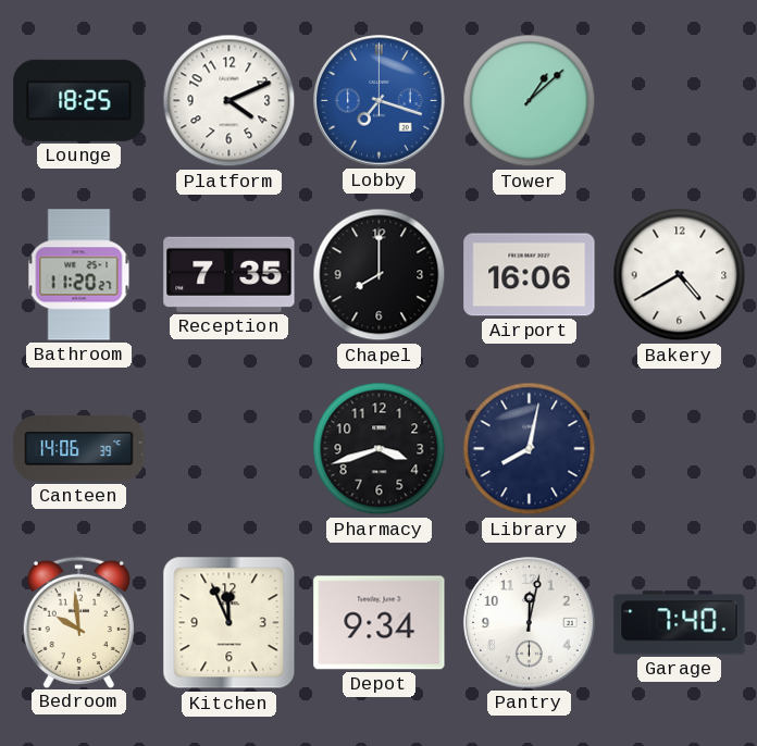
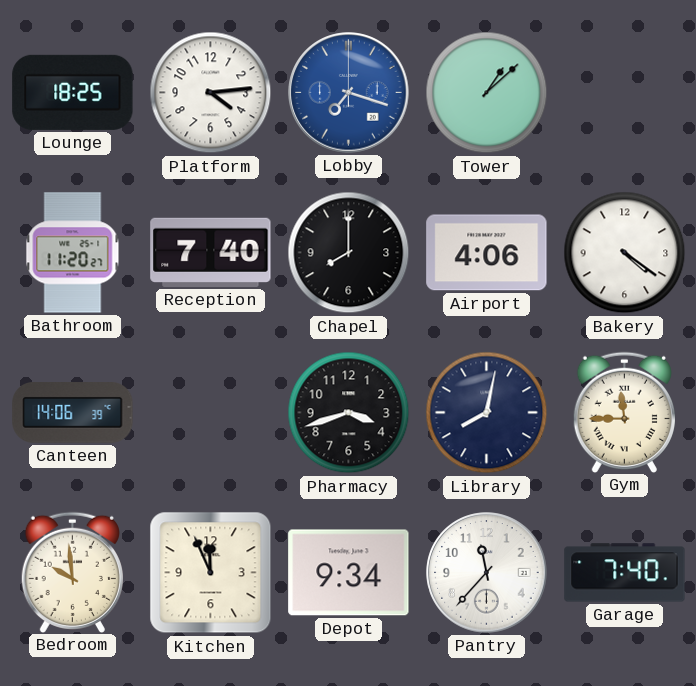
Platform: 4:11 -> 4:14 (211, 93)
Reception: 7:35 -> 7:40 (211, 252)
Airport: 16:06 -> 4:06 (487, 253)
Bakery: 4:40 -> 4:21 (625, 253)
Gym: none -> 11:45 (624, 412)
Pantry: 12:02 -> 11:37 (487, 573)
